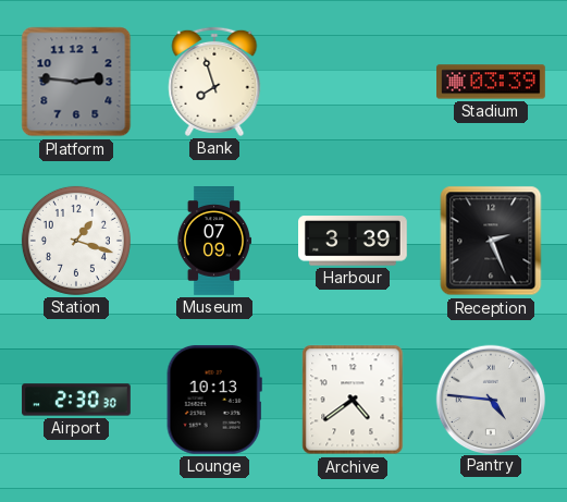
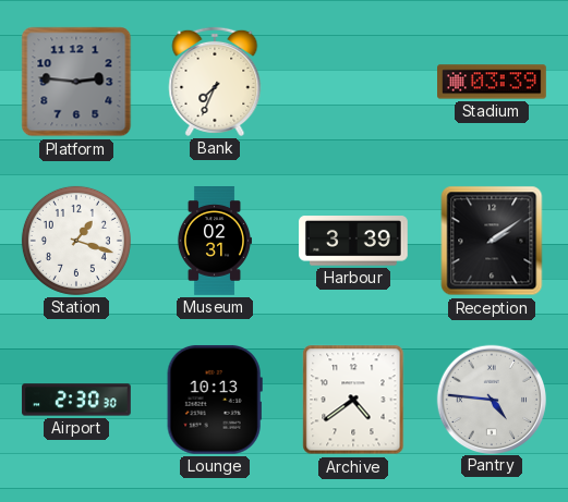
Bank: 7:57 -> 7:34 (215, 82)
Museum: 07:09 -> 02:31 (214, 241)
Reception: 2:26 -> 2:09 (492, 241)
